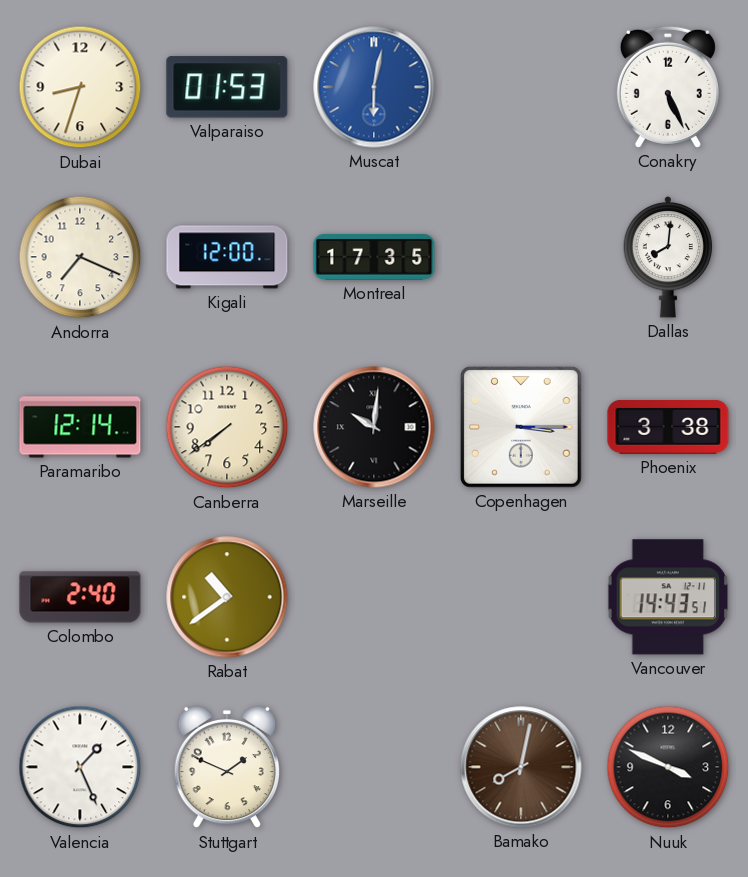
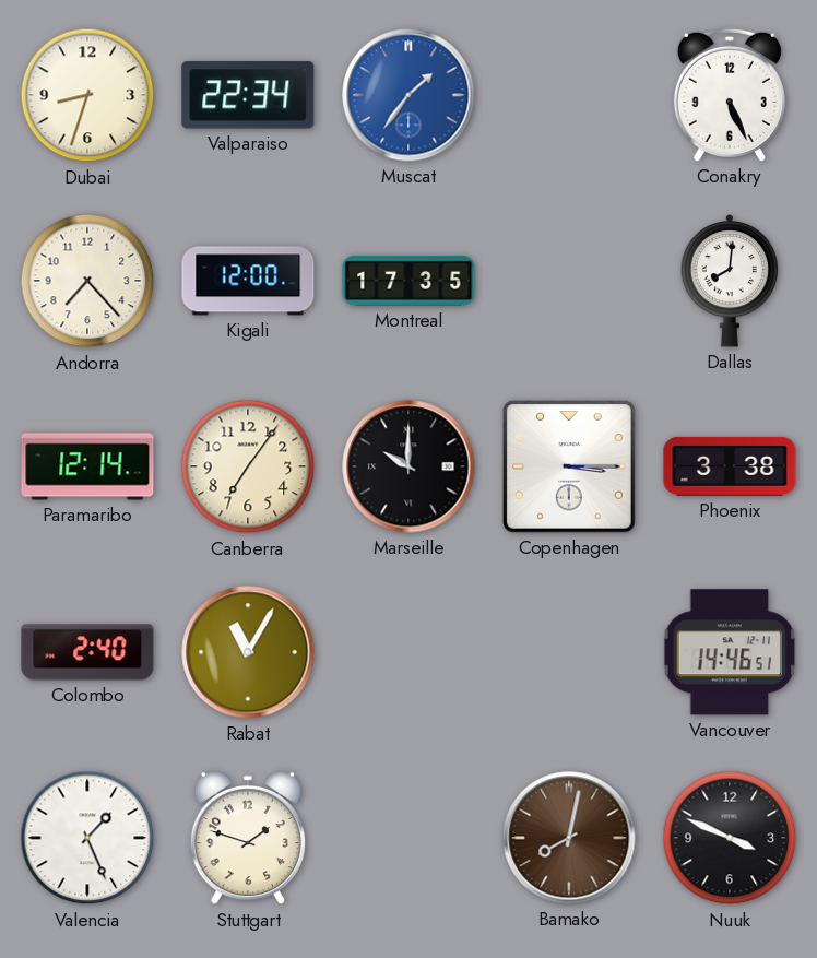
Valparaiso: 01:53 -> 22:34 (248, 95)
Muscat: 6:02 -> 1:36 (408, 95)
Andorra: 7:19 -> 7:23 (87, 281)
Canberra: 7:39 -> 7:06 (248, 466)
Marseille: 10:01 -> 10:00 (408, 466)
Rabat: 10:39 -> 11:05 (248, 652)
Vancouver: 14:43 -> 14:46 (730, 652)
Stuttgart: 1:49 -> 1:48 (247, 838)
